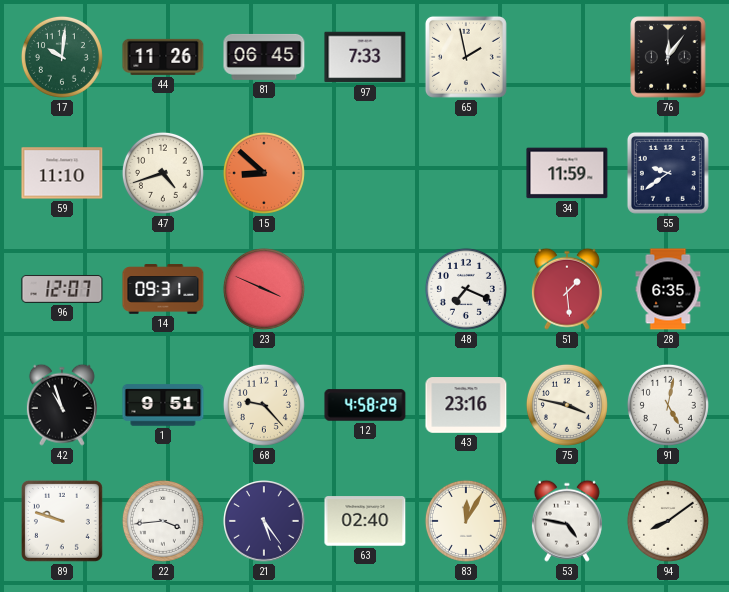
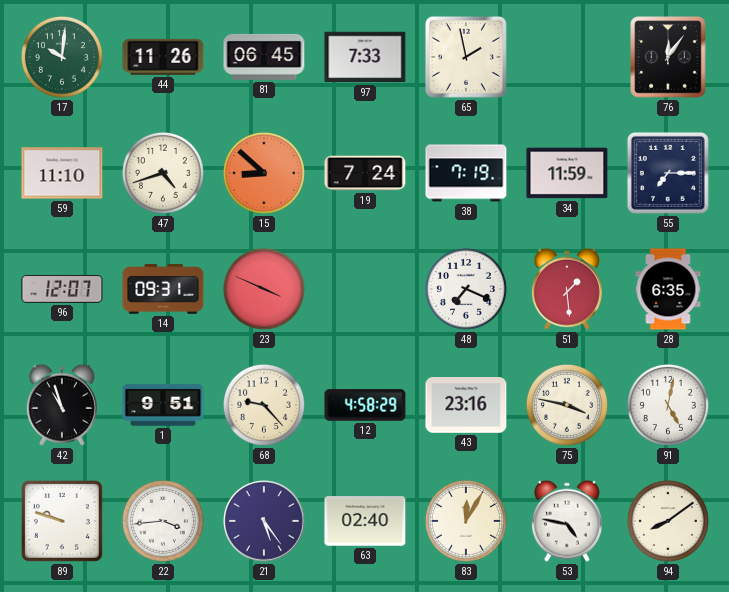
19: none -> 7:24 (365, 173)
38: none -> 7:19 (466, 173)
55: 9:39 -> 7:15 (668, 173)
